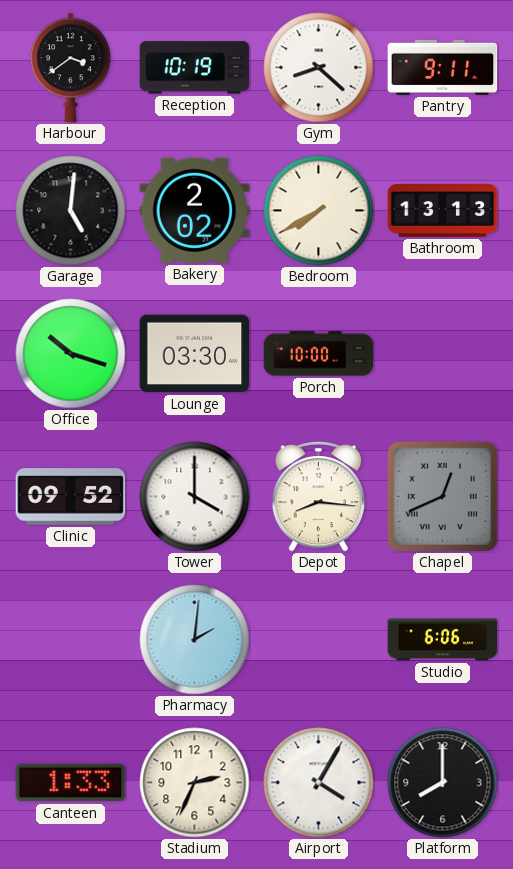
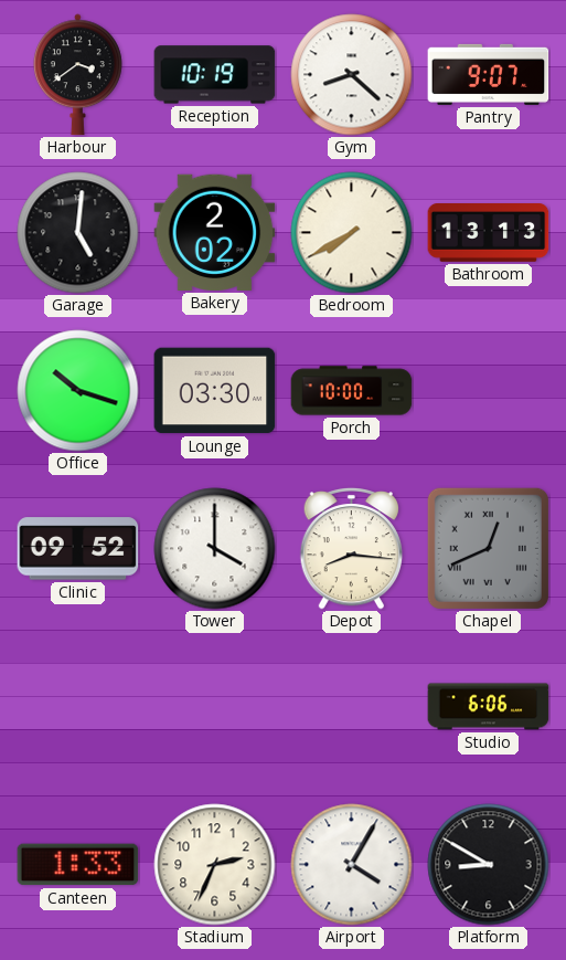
Pantry: 9:11 -> 9:07 (489, 74)
Pharmacy: 2:01 -> none (195, 640)
Platform: 8:00 -> 8:50 (489, 865)
